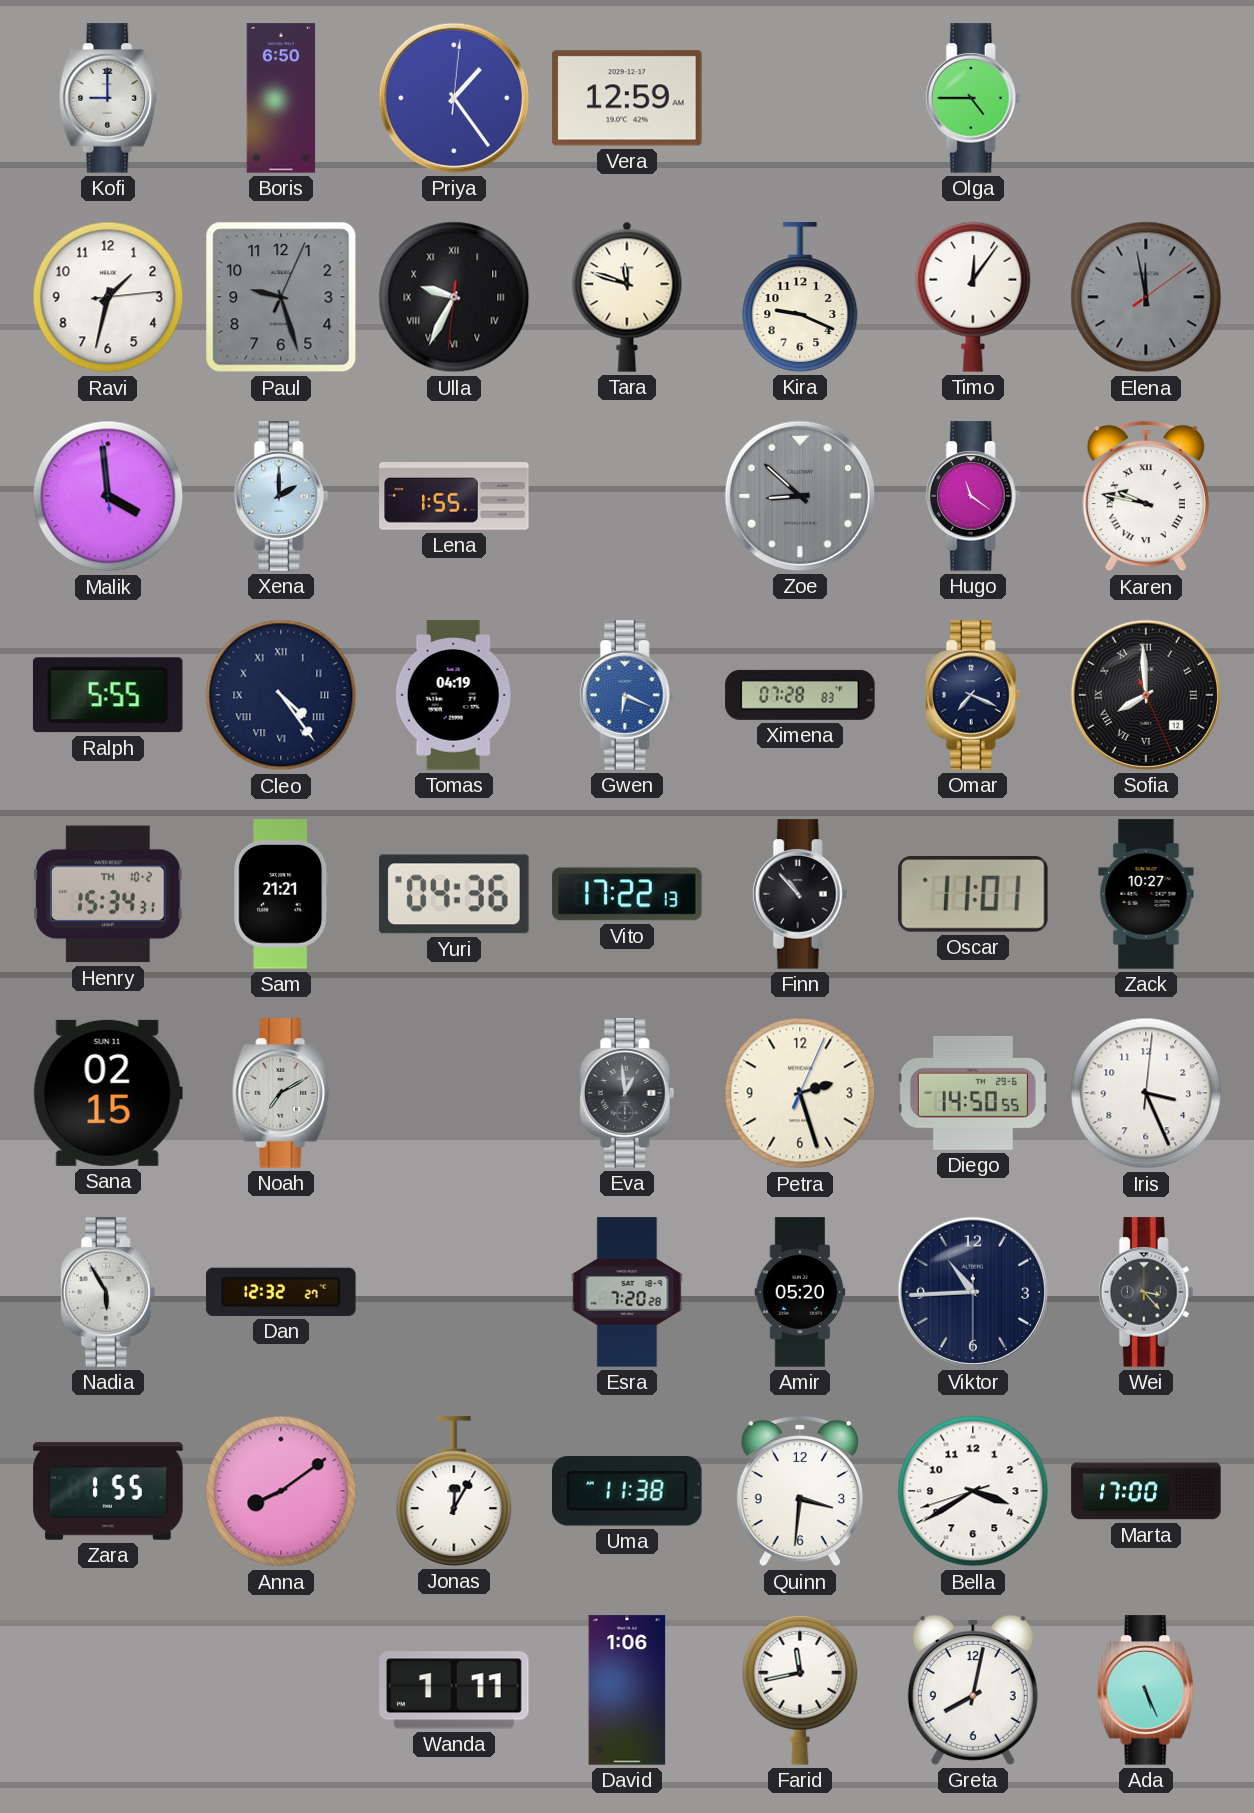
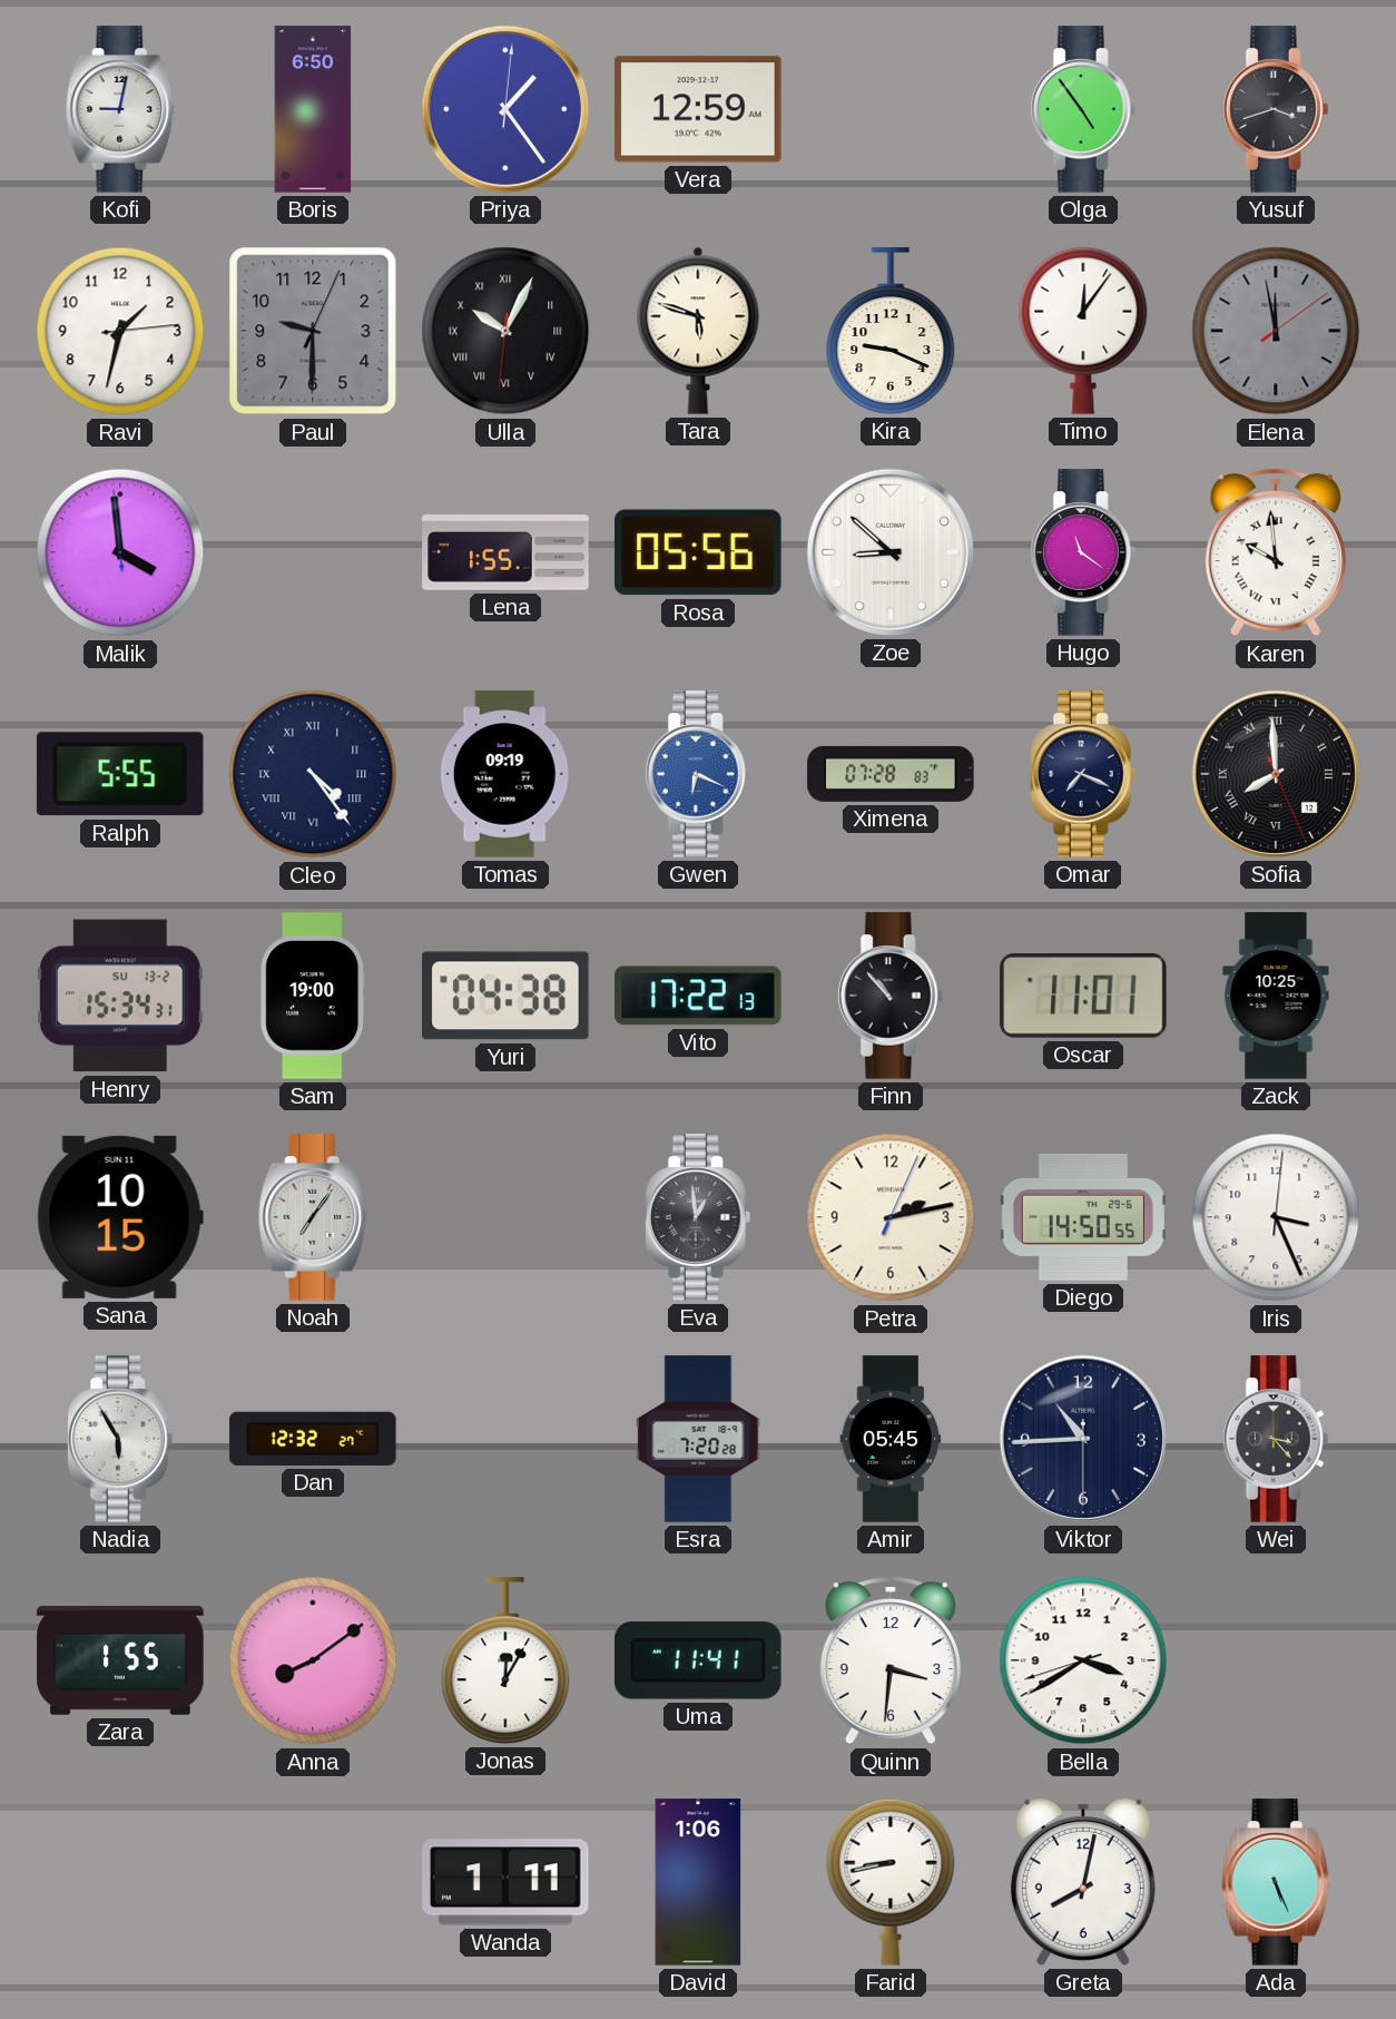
Kofi: 9:00 -> 9:02 (120, 109)
Olga: 4:45 -> 4:54 (1083, 109)
Yusuf: none -> 3:42 (1276, 109)
Paul: 9:27 -> 9:30 (313, 331)
Ulla: 9:34 -> 10:04 (505, 331)
Tara: 11:48 -> 5:48 (698, 331)
Xena: 2:00 -> none (281, 496)
Rosa: none -> 05:56 (698, 552)
Zoe dial: grey -> white (891, 552)
Karen: 9:47 -> 9:59 (1276, 552)
Tomas: 04:19 -> 09:19 (505, 774)
Henry date: TH 10-2 -> SU 13-2 (120, 996)
Sam: 21:21 -> 19:00 (313, 996)
Yuri: 04:36 -> 04:38 (505, 996)
Zack: 10:27 -> 10:25 (1276, 996)
Sana: 02:15 -> 10:15 (120, 1217)
Noah: 7:10 -> 7:06 (313, 1217)
Petra: 2:27 -> 2:13 (891, 1217)
Amir: 05:20 -> 05:45 (891, 1439)
Uma: 11:38 -> 11:41 (699, 1660)
Marta: 17:00 -> none (1146, 1491)
Farid: 11:43 -> 8:43 (891, 1882)
